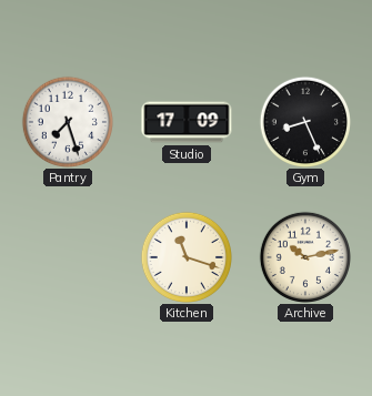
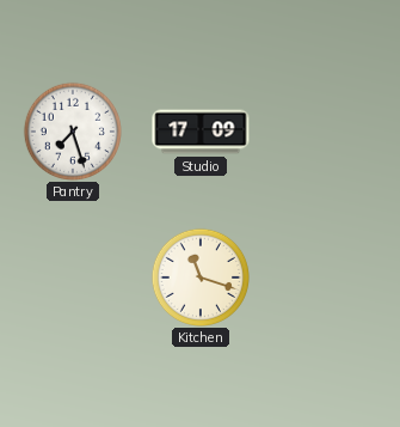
Gym: 8:26 -> none (304, 121)
Archive: 10:13 -> none (304, 256)
